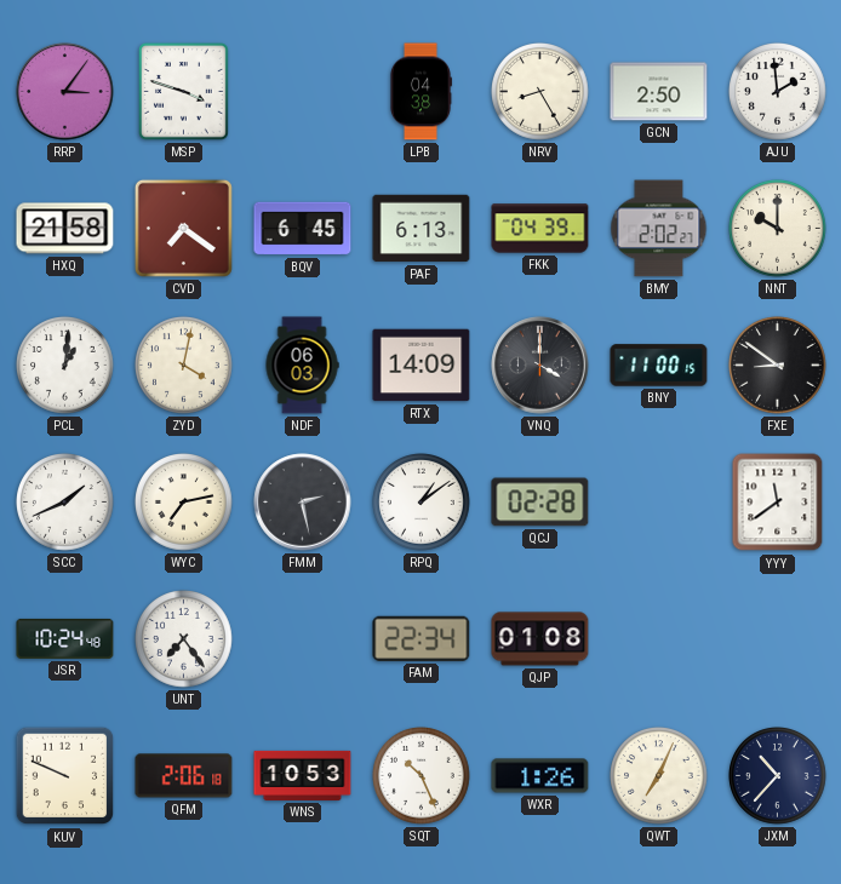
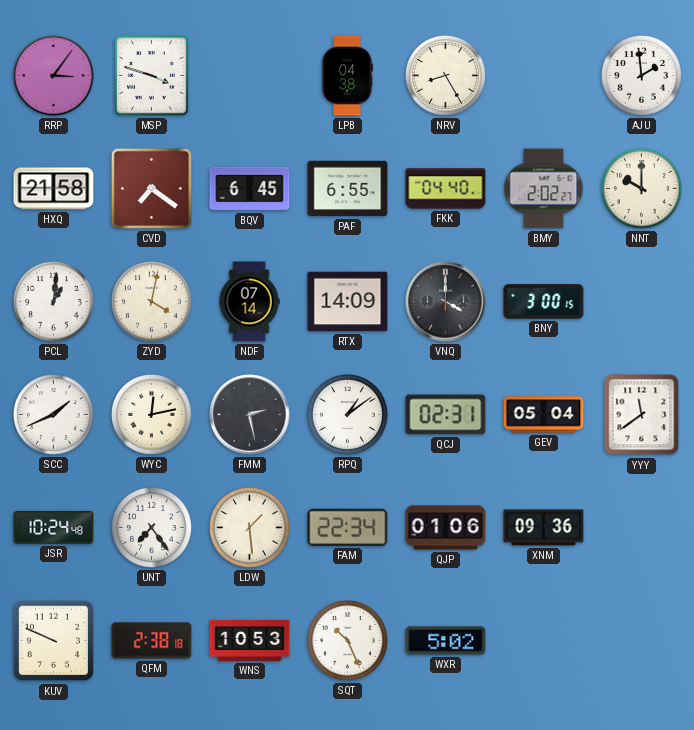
GCN: 2:50 -> none (659, 92)
PAF: 6:13 -> 6:55 (348, 189)
FKK: 04:39 -> 04:40 (446, 189)
NDF: 06:03 -> 07:14 (249, 302)
BNY: 11:00 -> 3:00 (544, 302)
FXE: 8:51 -> none (778, 366)
WYC: 7:13 -> 12:13 (152, 415)
QCJ: 02:28 -> 02:31 (446, 415)
GEV: none -> 05:04 (544, 415)
LDW: none -> 1:29 (250, 528)
QJP: 01:08 -> 01:06 (446, 528)
XNM: none -> 09:36 (544, 528)
QFM: 2:06 -> 2:38 (152, 641)
WXR: 1:26 -> 5:02 (446, 641)
QWT: 7:04 -> none (659, 776)
JXM: 10:37 -> none (778, 776)
